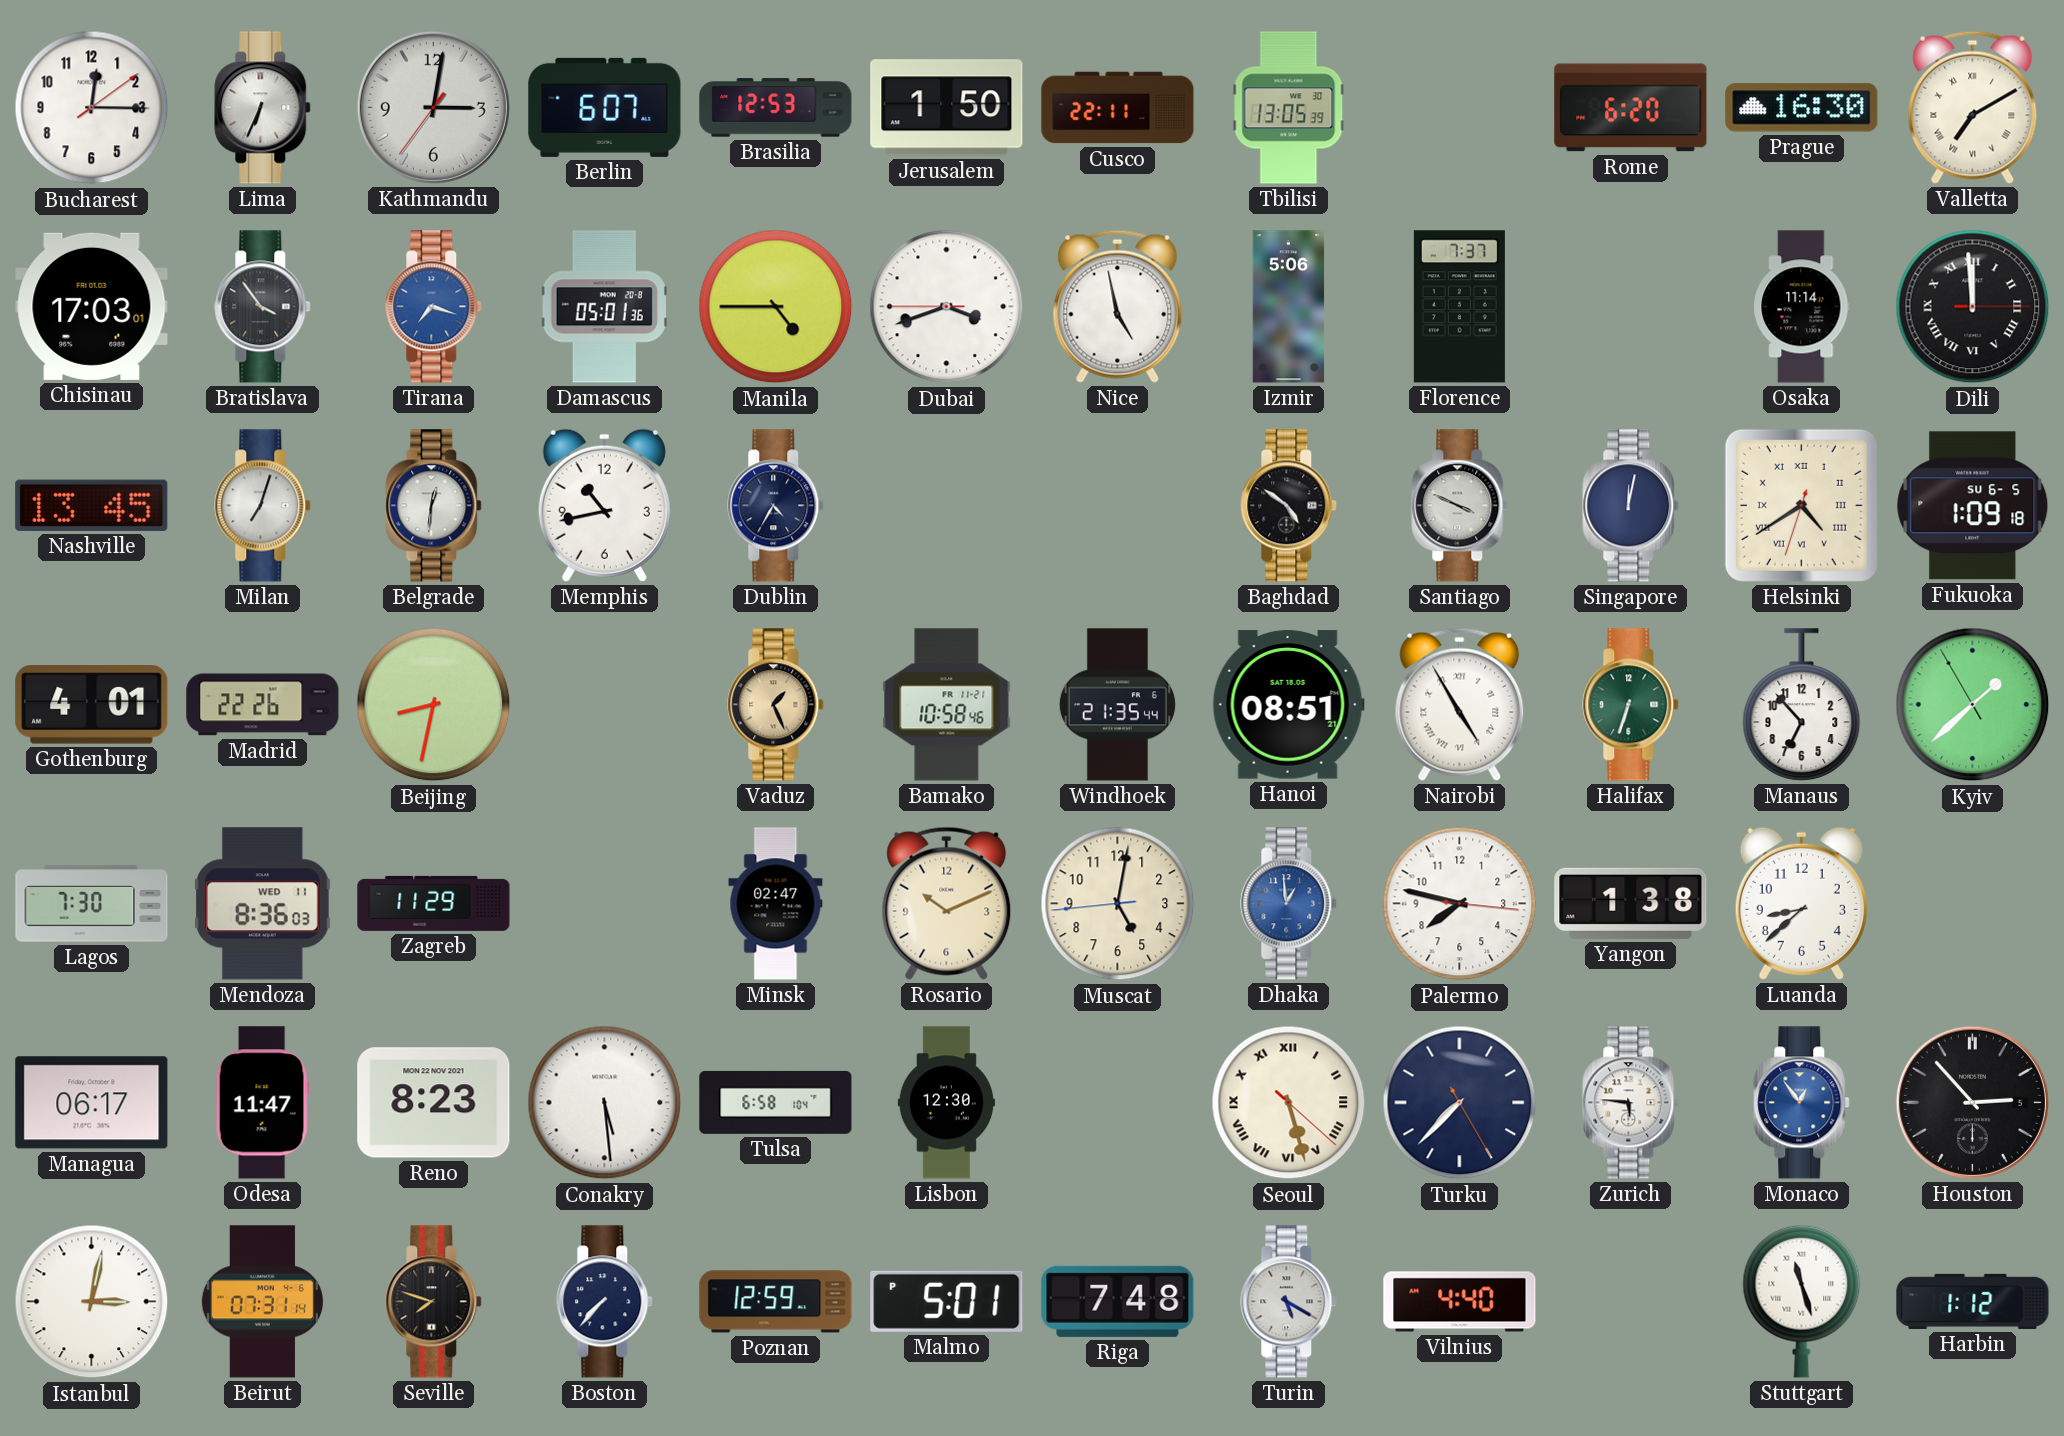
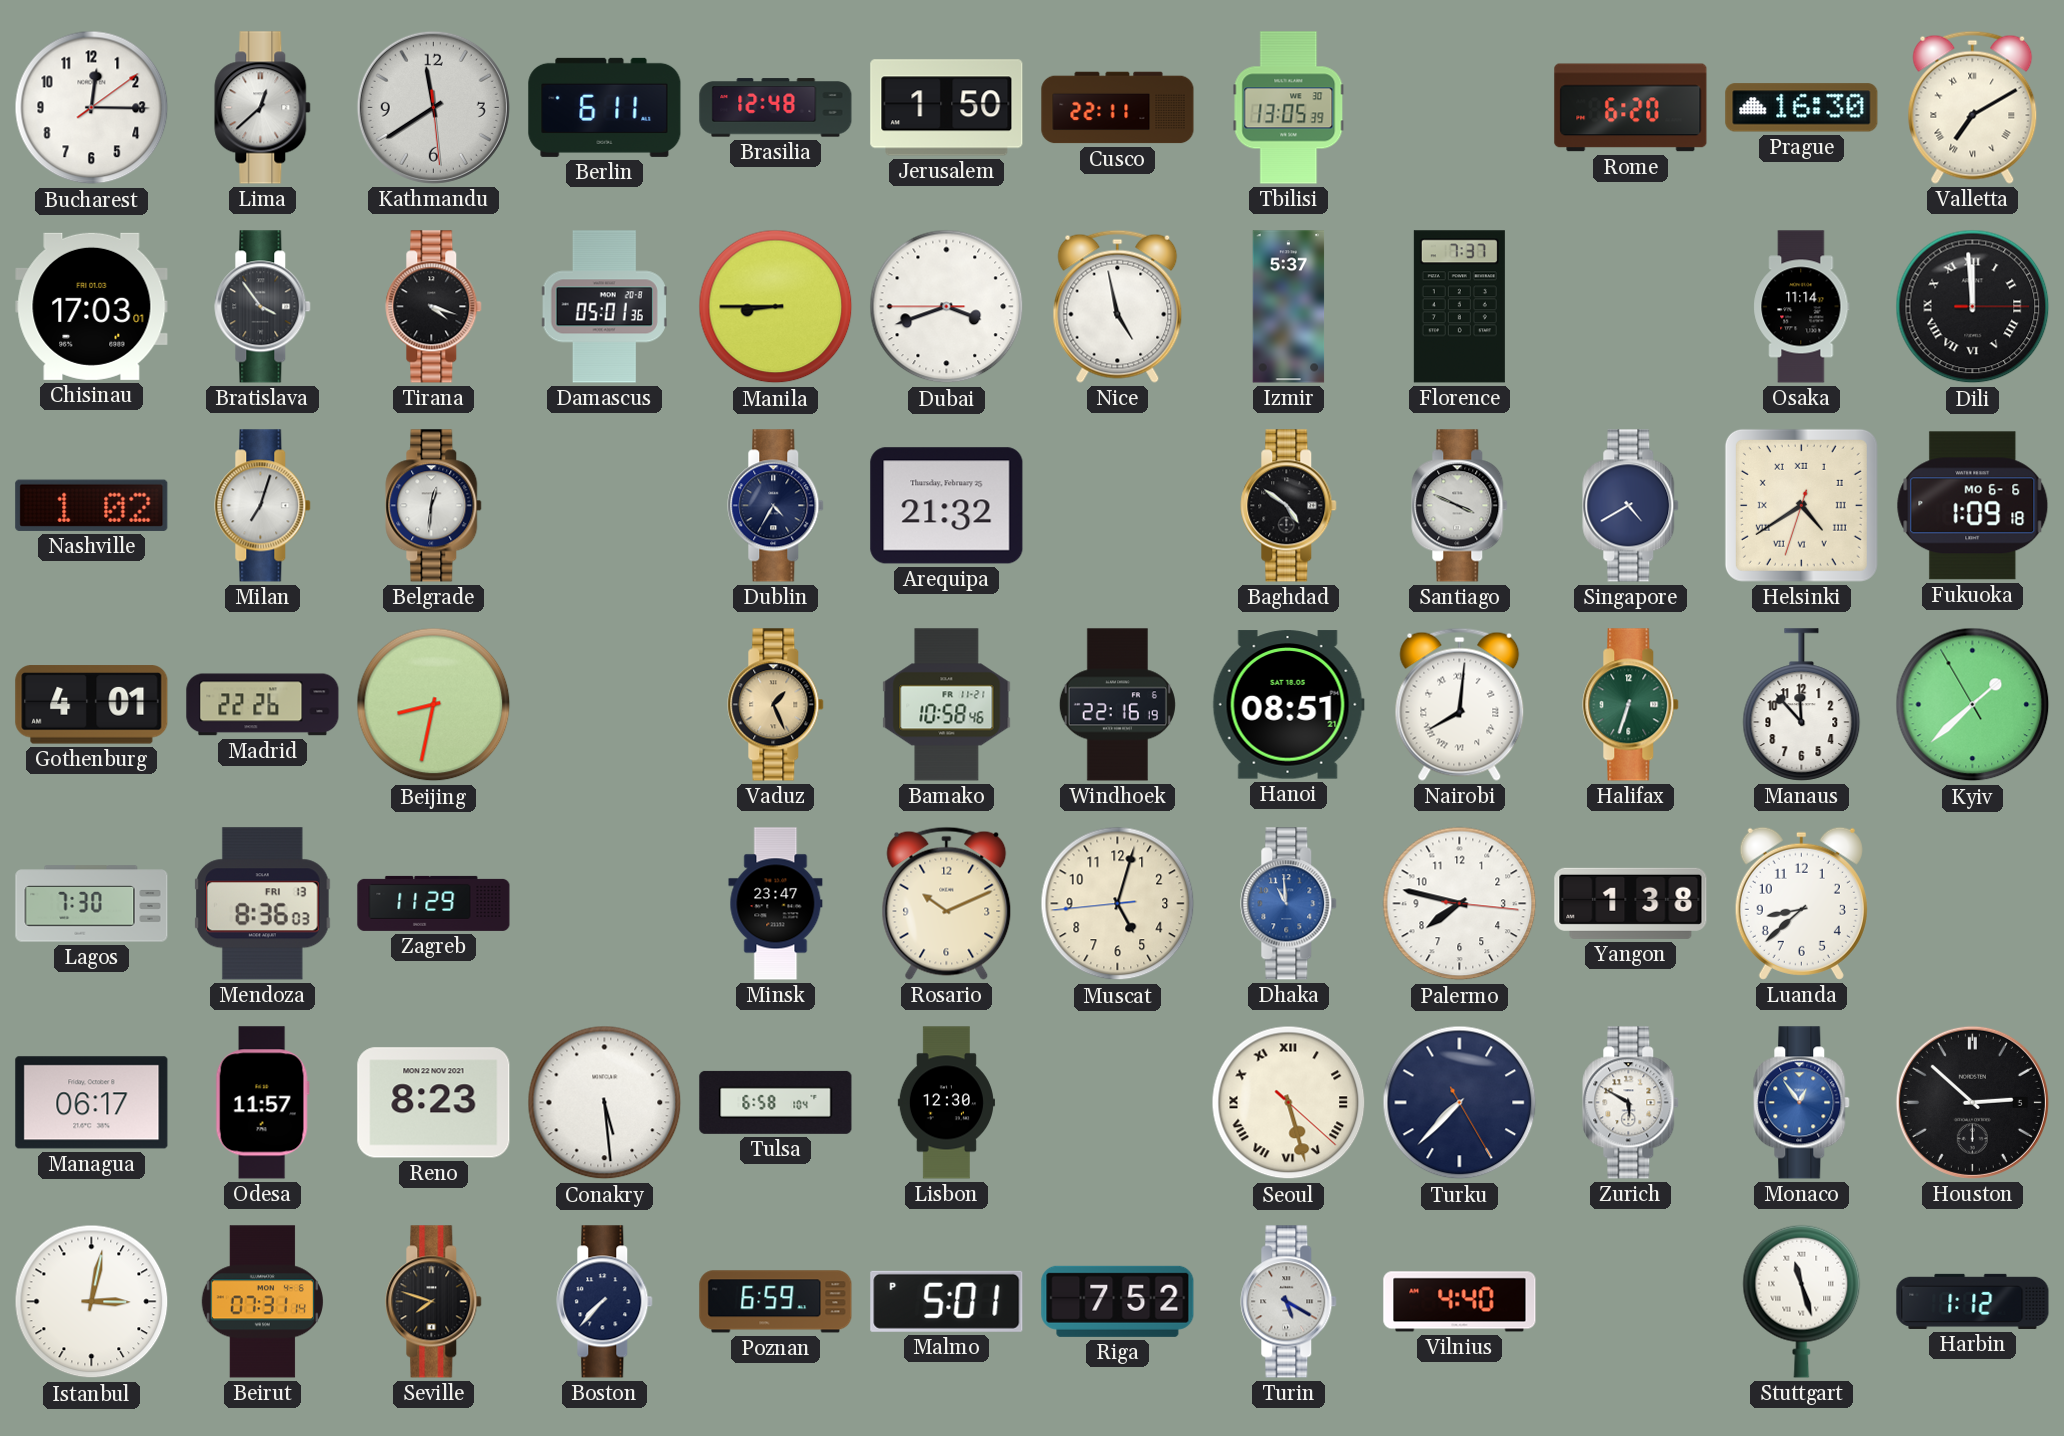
Lima: 6:34 -> 12:38 (263, 108)
Kathmandu: 3:01 -> 11:39 (433, 107)
Berlin: 6:07 -> 6:11 (605, 107)
Brasilia: 12:53 -> 12:48 (776, 108)
Tirana: 7:18 -> 4:18 (434, 307)
Tirana dial: blue -> black (434, 307)
Manila: 4:45 -> 8:45 (776, 307)
Izmir: 5:06 -> 5:37 (1289, 307)
Nashville: 13:45 -> 1:02 (92, 505)
Memphis: 10:43 -> none (604, 505)
Arequipa: none -> 21:32 (947, 506)
Singapore: 12:02 -> 4:40 (1631, 506)
Fukuoka date: SU 6-5 -> MO 6-6 (1973, 506)
Windhoek: 21:35 -> 22:16 (1117, 705)
Nairobi: 4:55 -> 8:01 (1460, 704)
Manaus: 6:53 -> 11:53 (1802, 705)
Mendoza date: WED 11 -> FRI 13 (263, 904)
Minsk: 02:47 -> 23:47 (776, 904)
Muscat: 5:01 -> 5:02 (1118, 904)
Dhaka: 12:59 -> 10:59 (1289, 904)
Odesa: 11:47 -> 11:57 (262, 1103)
Zurich: 5:46 -> 5:50 (1631, 1103)
Houston: 2:53 -> 2:52 (1972, 1102)
Poznan: 12:59 -> 6:59 (776, 1302)
Riga: 7:48 -> 7:52 (1118, 1301)
